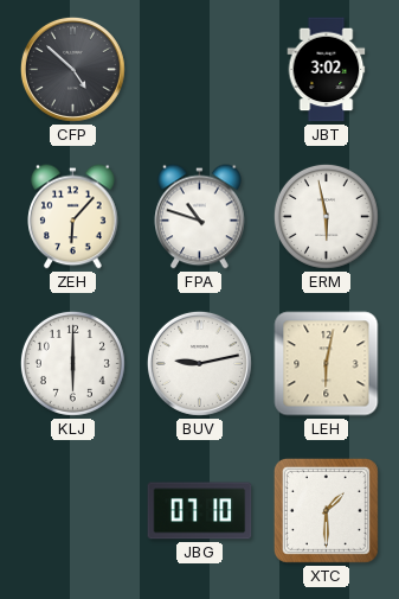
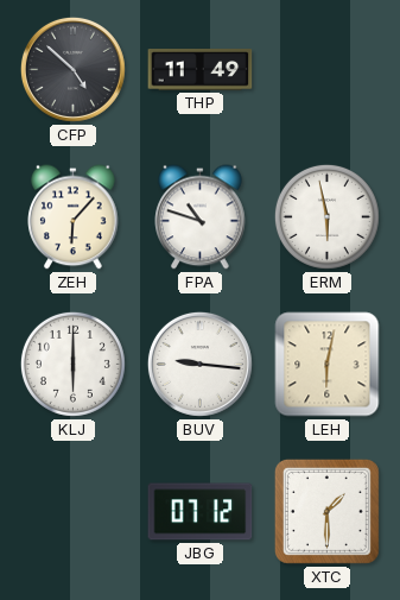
THP: none -> 11:49 (201, 70)
JBT: 3:02 -> none (327, 70)
BUV: 9:13 -> 9:16 (199, 364)
JBG: 07:10 -> 07:12 (201, 512)
